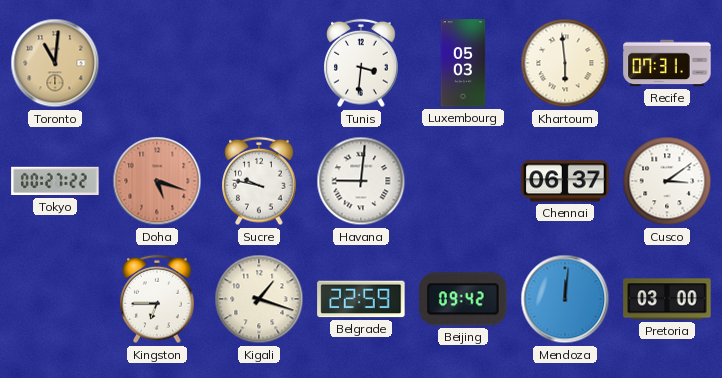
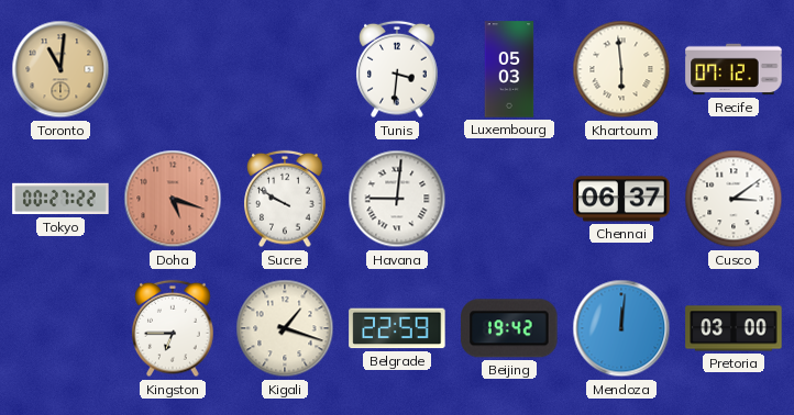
Recife: 07:31 -> 07:12 (734, 69)
Sucre: 9:47 -> 9:50 (285, 199)
Beijing: 09:42 -> 19:42 (509, 328)
